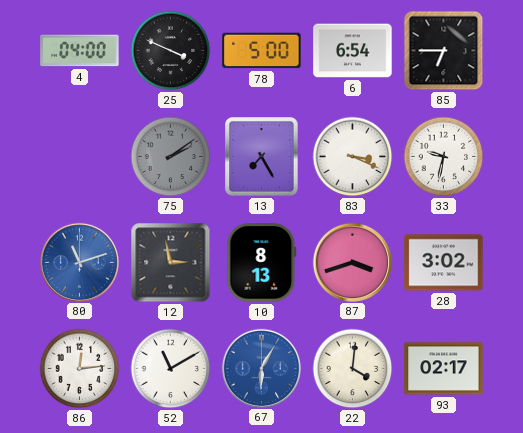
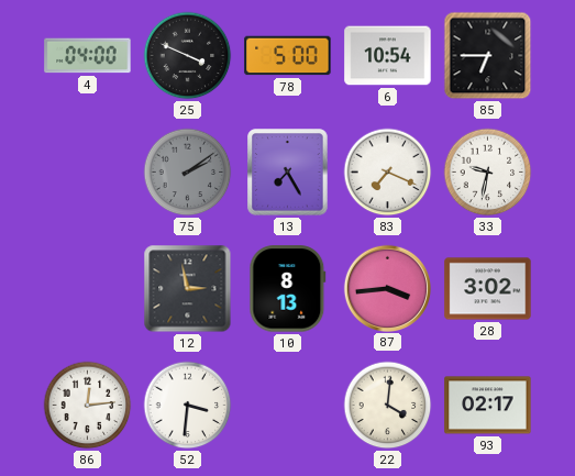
6: 6:54 -> 10:54 (388, 56)
83: 3:19 -> 7:19 (388, 173)
80: 11:12 -> none (79, 262)
87: 3:42 -> 3:44 (387, 288)
52: 11:10 -> 3:31 (188, 406)
67: 6:05 -> none (261, 368)
